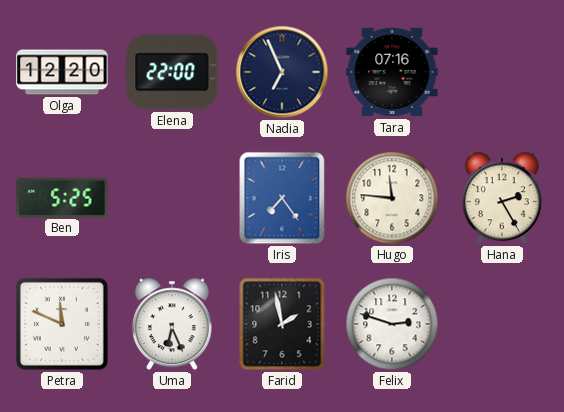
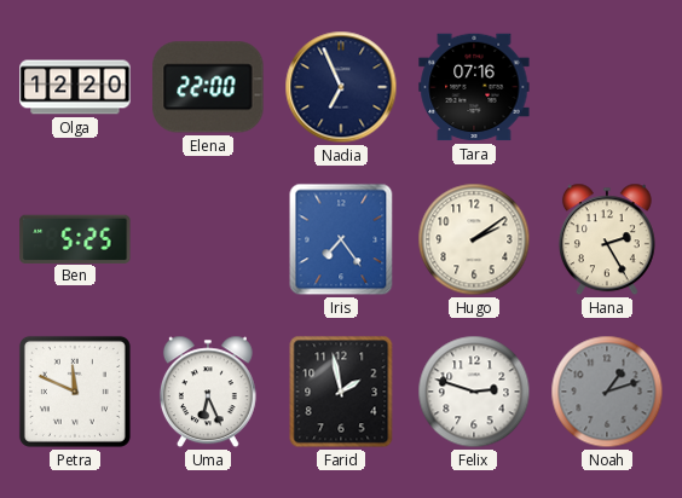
Hugo: 11:46 -> 2:09 (474, 239)
Noah: none -> 1:12 (607, 392)
